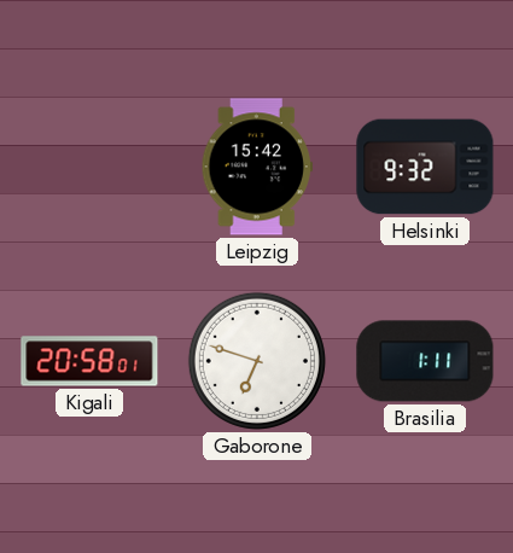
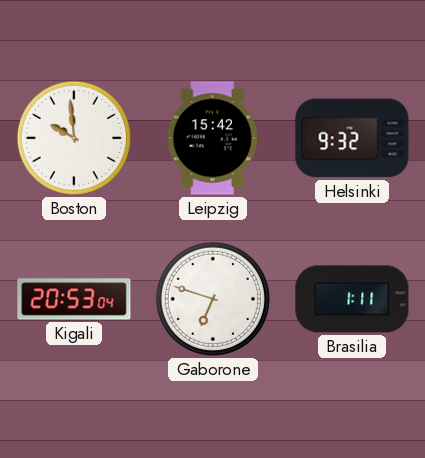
Boston: none -> 9:59 (74, 138)
Kigali: 20:58 -> 20:53 (74, 299)
